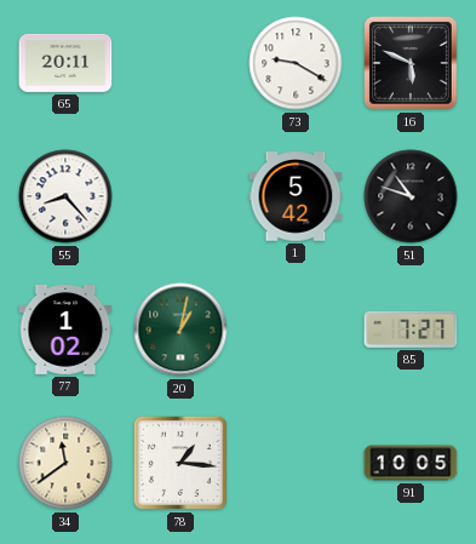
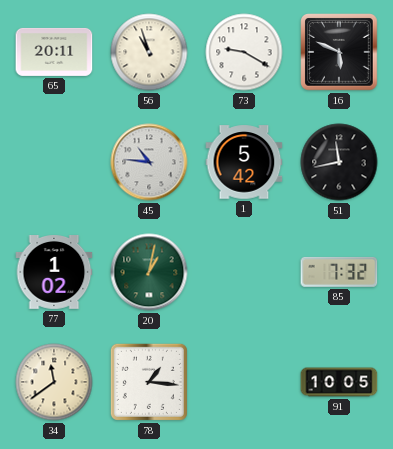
56: none -> 10:57 (149, 52)
55: 8:23 -> none (65, 196)
45: none -> 10:46 (149, 162)
51: 10:48 -> 11:43 (339, 162)
85: 7:27 -> 7:32 (339, 272)
